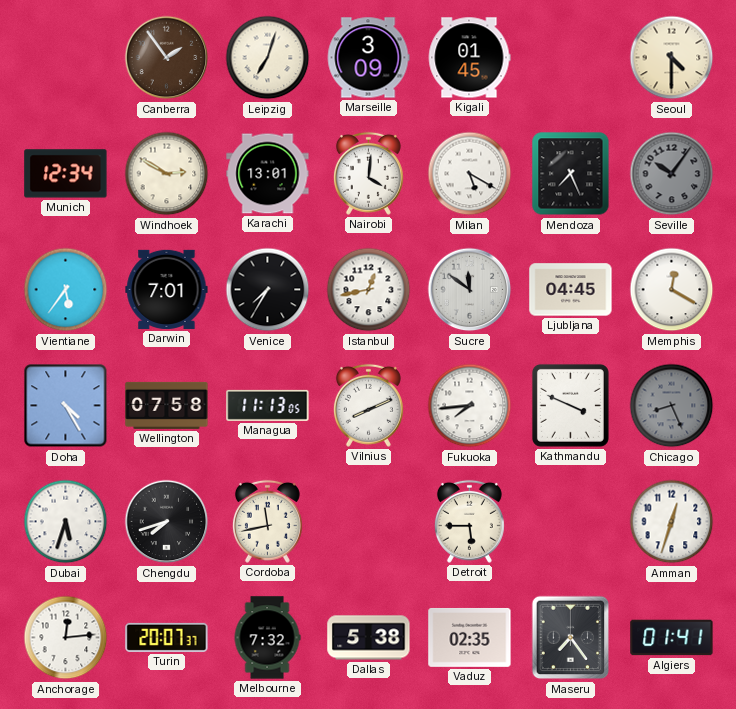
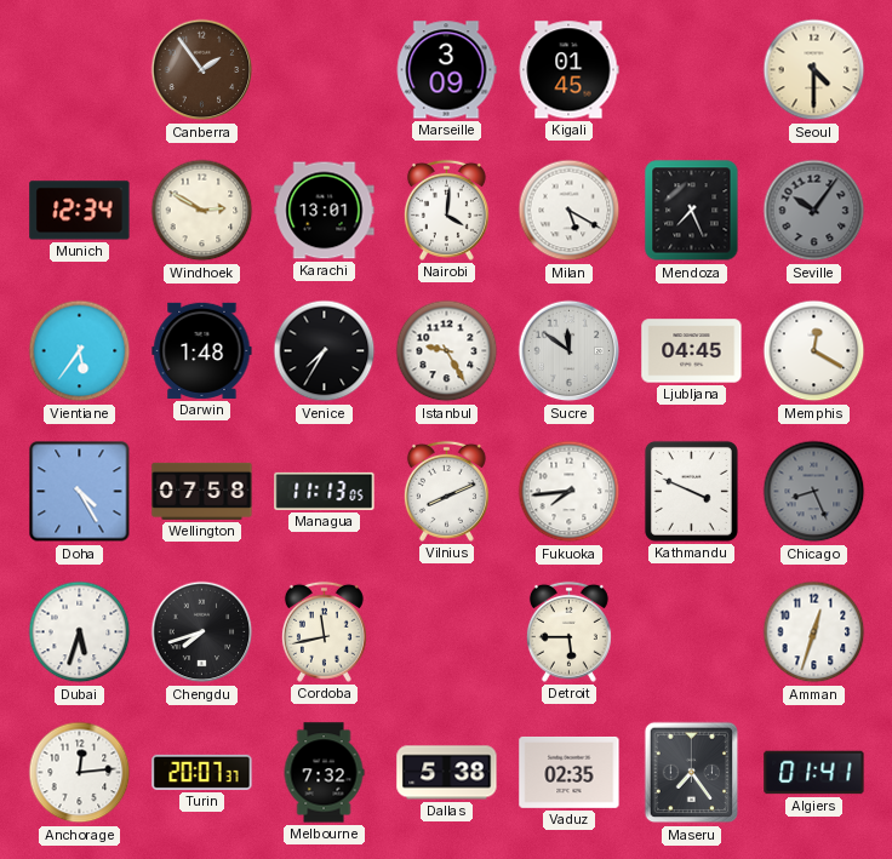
Leipzig: 7:03 -> none (268, 58)
Darwin: 7:01 -> 1:48 (202, 350)
Istanbul: 12:43 -> 9:25 (447, 351)
